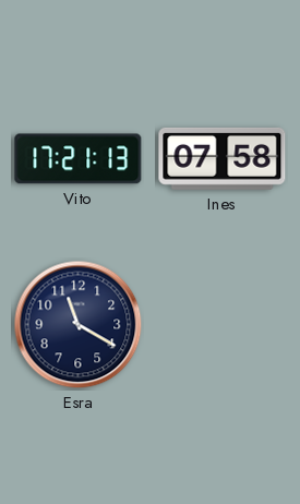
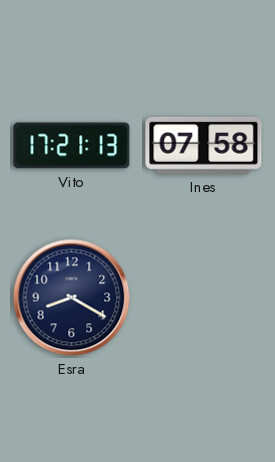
Esra: 11:20 -> 8:20 (72, 298)
